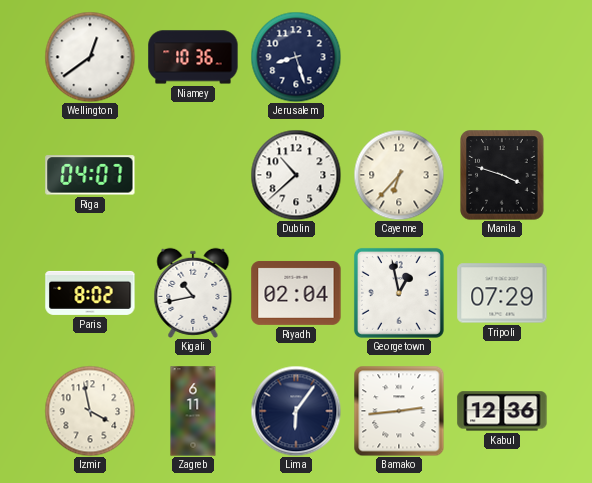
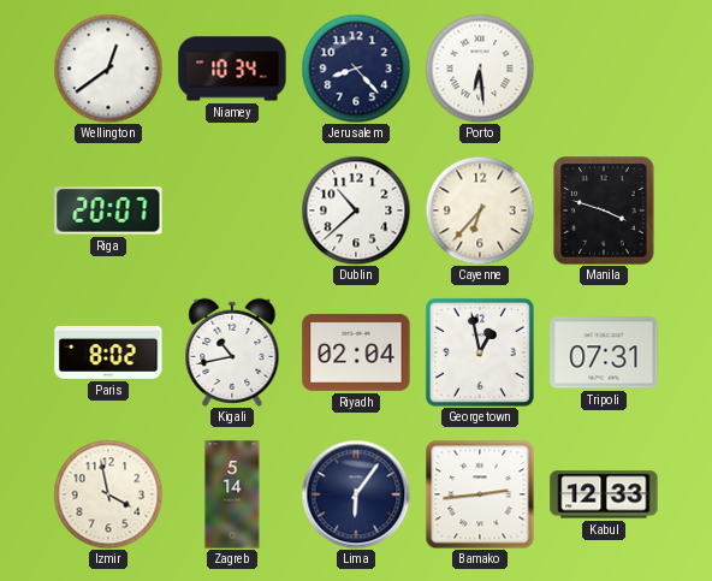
Niamey: 10:36 -> 10:34 (232, 69)
Jerusalem: 8:27 -> 8:23 (356, 69)
Porto: none -> 6:29 (480, 69)
Riga: 04:07 -> 20:07 (108, 211)
Tripoli: 07:29 -> 07:31 (604, 352)
Zagreb: 6:11 -> 5:14 (232, 494)
Kabul: 12:36 -> 12:33 (604, 494)
